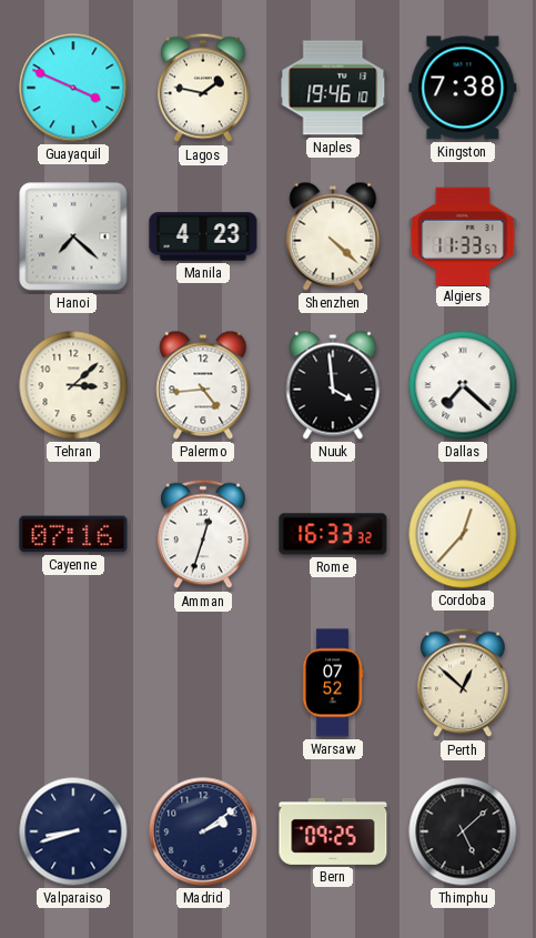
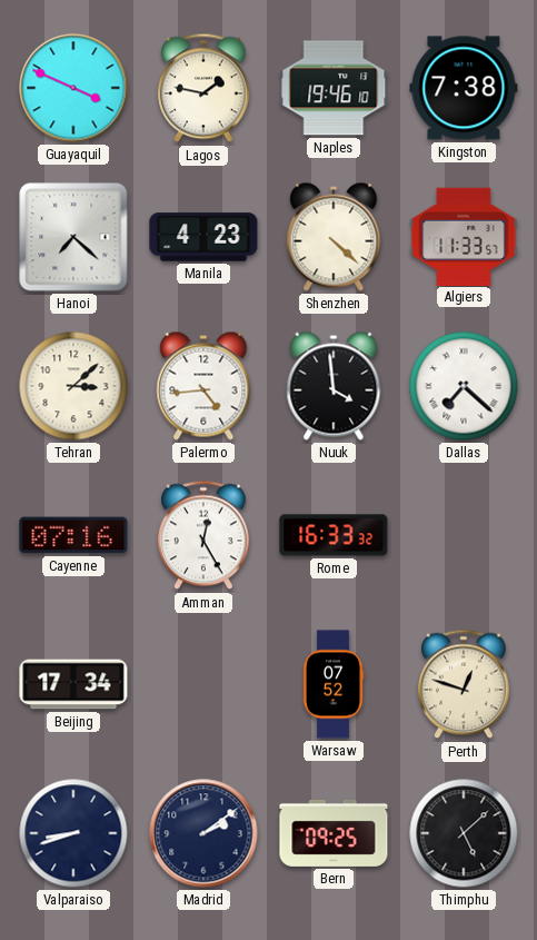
Amman: 12:33 -> 12:25 (203, 535)
Cordoba: 12:37 -> none (463, 534)
Beijing: none -> 17:34 (73, 684)
Perth: 12:52 -> 12:48 (464, 684)
